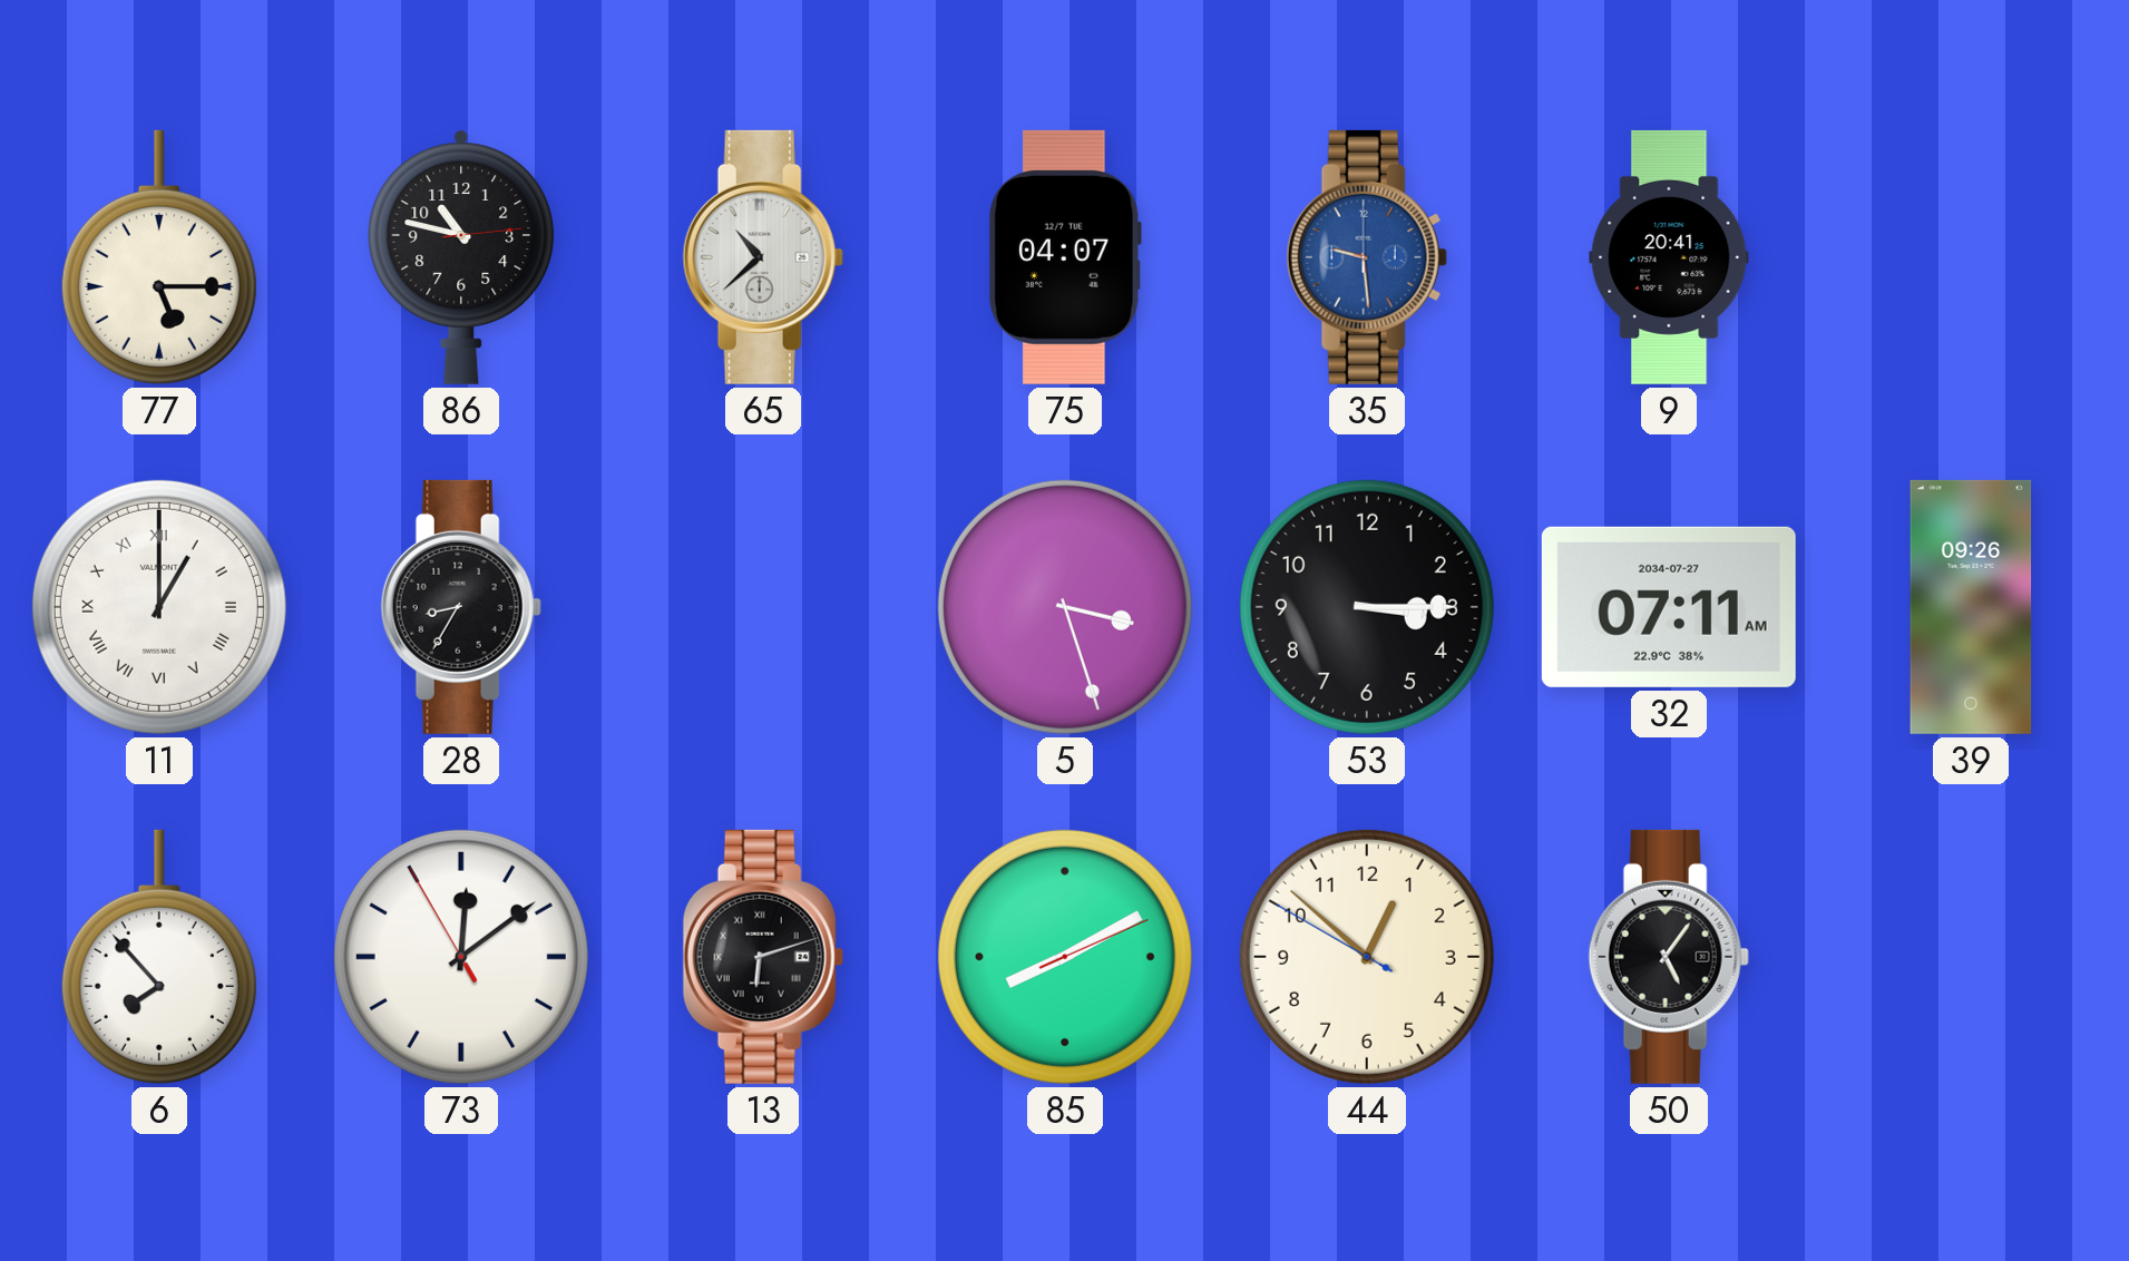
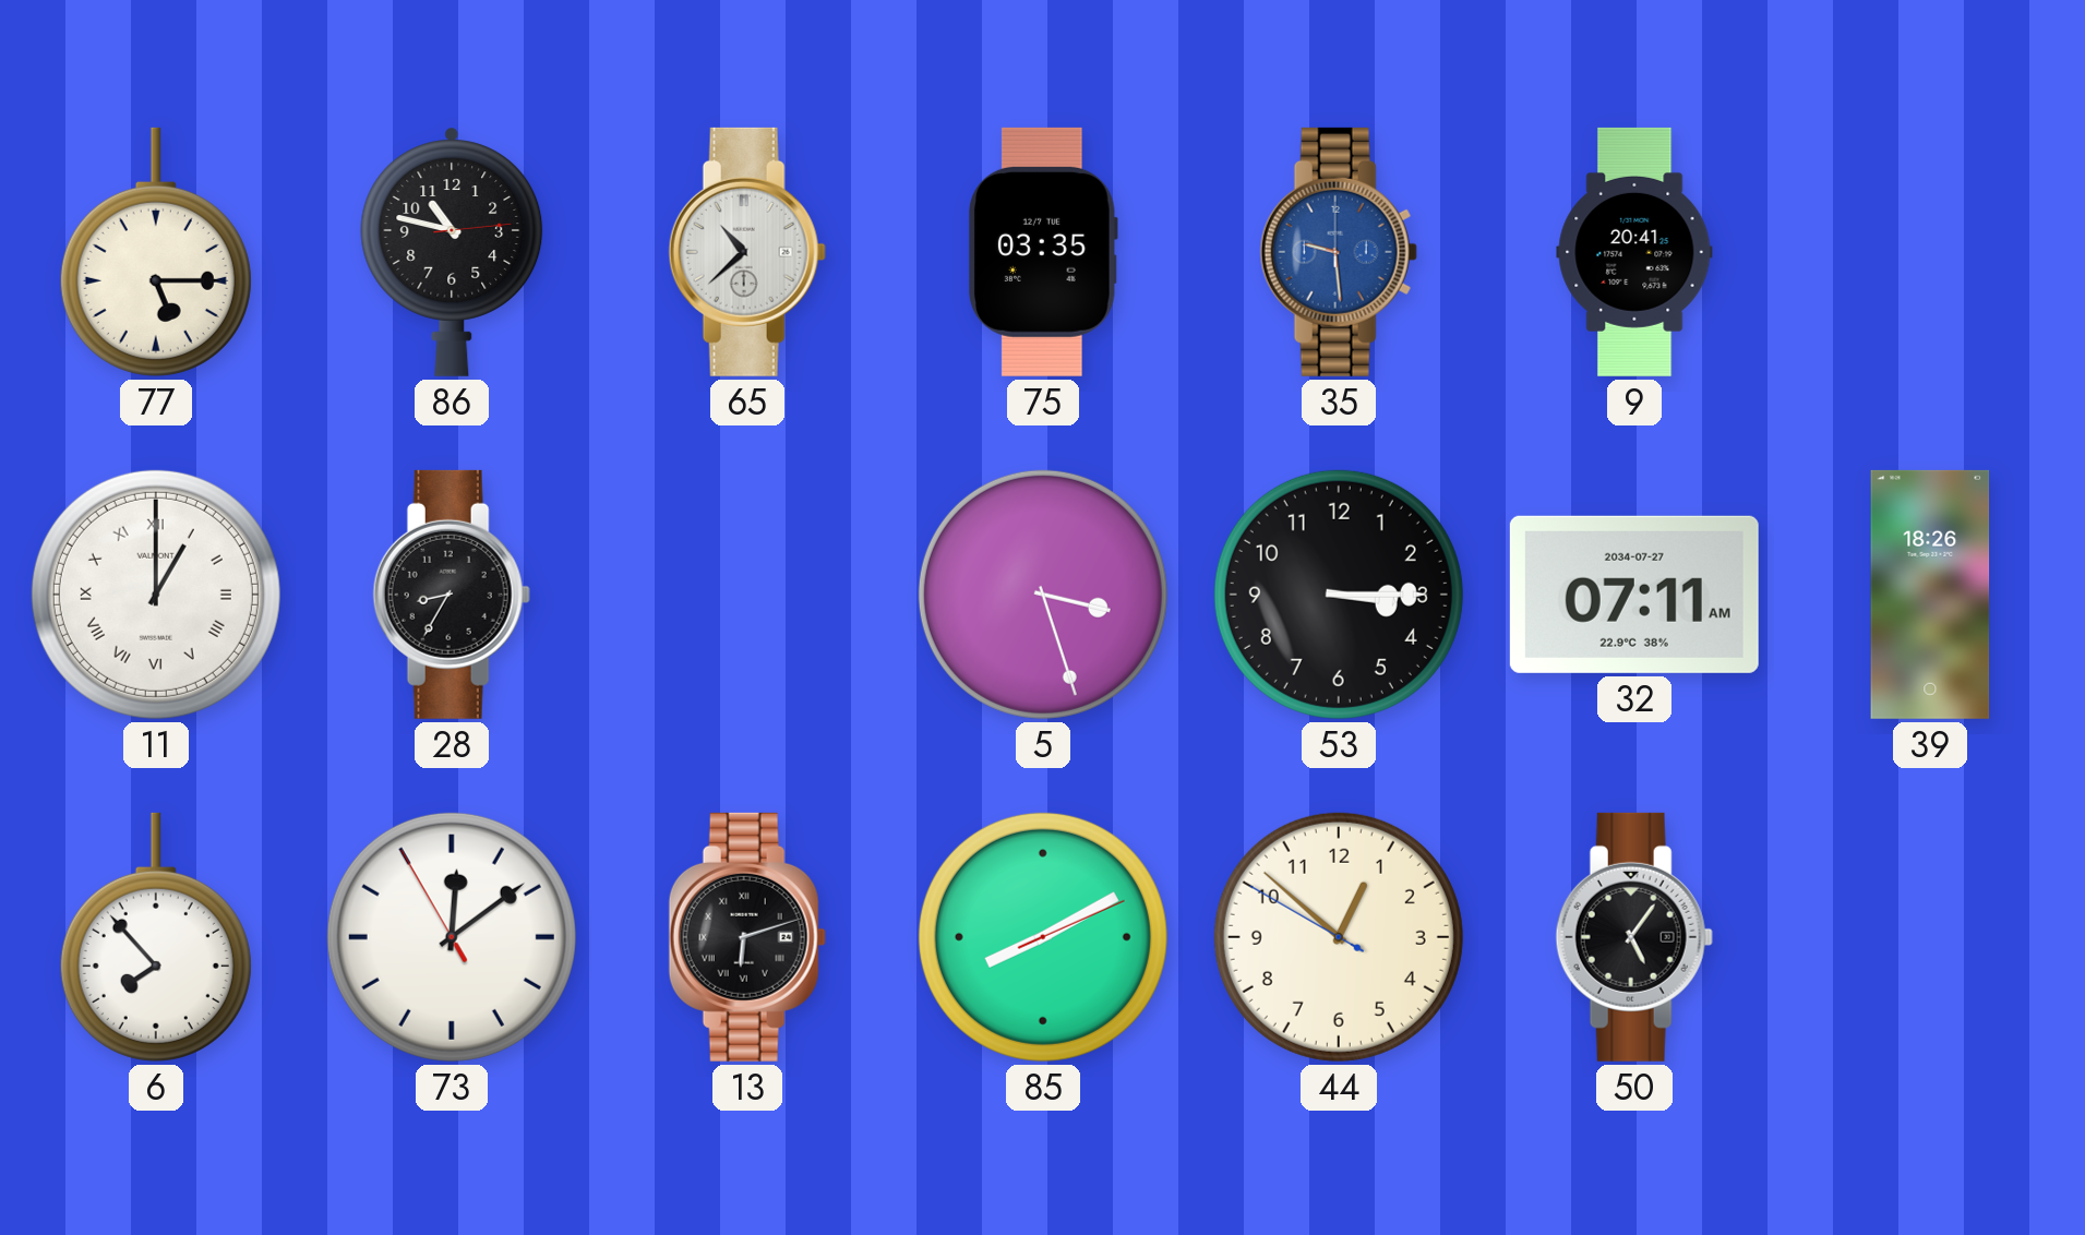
75: 04:07 -> 03:35 (1043, 252)
39: 09:26 -> 18:26 (1930, 595)
